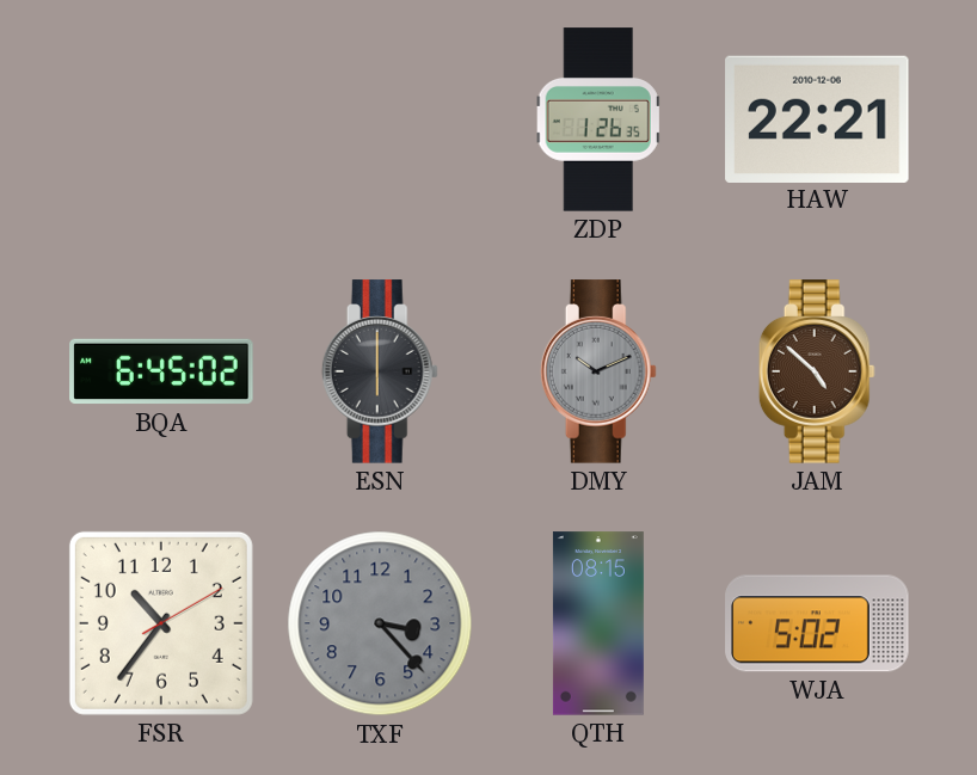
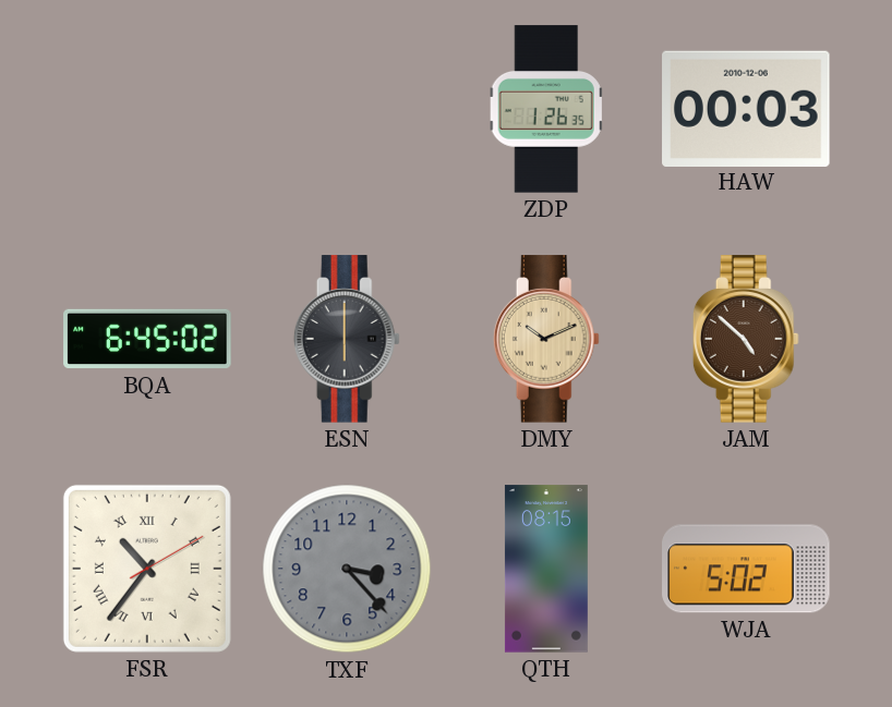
HAW: 22:21 -> 00:03 (746, 108)
DMY dial: grey -> champagne (546, 339)
FSR numerals: Arabic -> Roman (147, 569)
